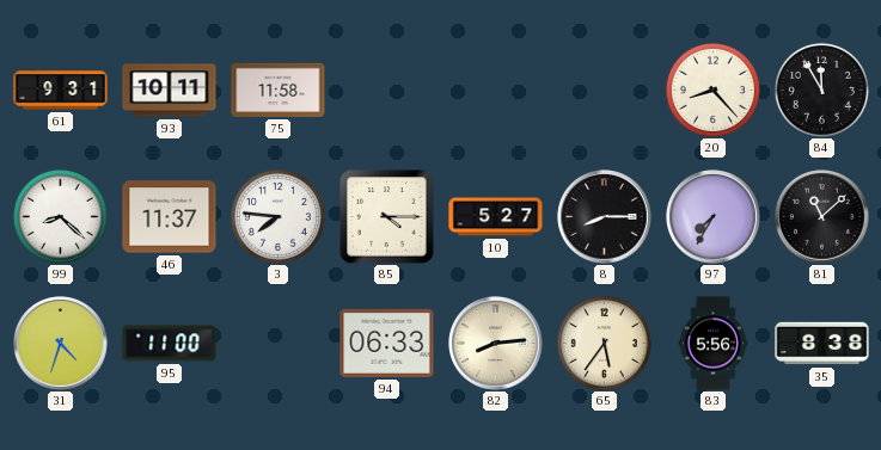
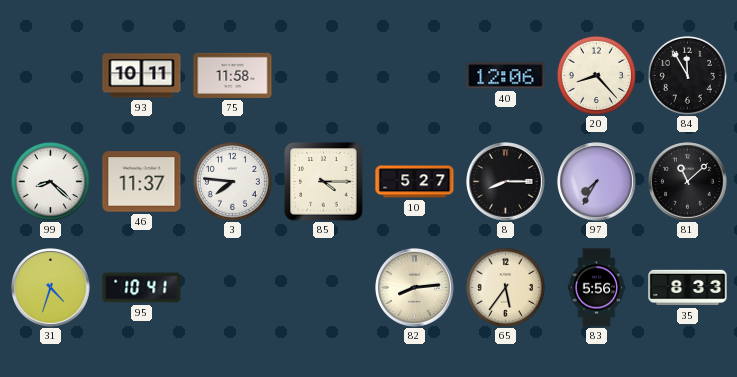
61: 9:31 -> none (61, 91)
40: none -> 12:06 (506, 76)
95: 11:00 -> 10:41 (142, 288)
94: 06:33 -> none (387, 343)
35: 8:38 -> 8:33 (688, 288)
